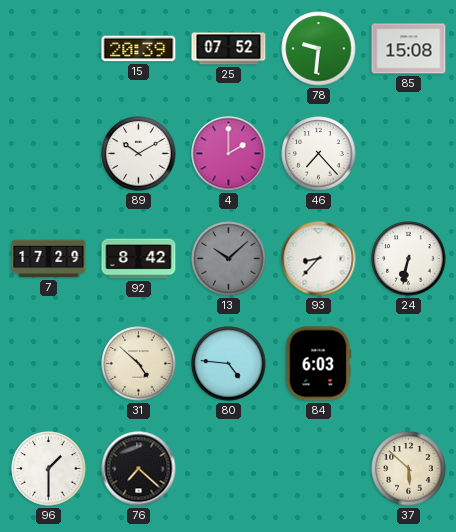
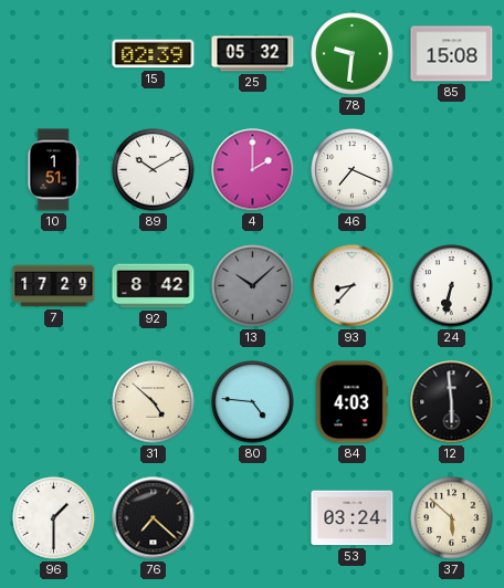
15: 20:39 -> 02:39 (154, 54)
25: 07:52 -> 05:32 (253, 54)
10: none -> 1:51 (53, 170)
46: 7:23 -> 7:19 (353, 170)
84: 6:03 -> 4:03 (351, 402)
12: none -> 5:59 (452, 402)
53: none -> 03:24 (353, 518)
